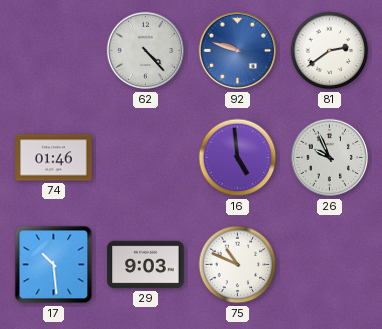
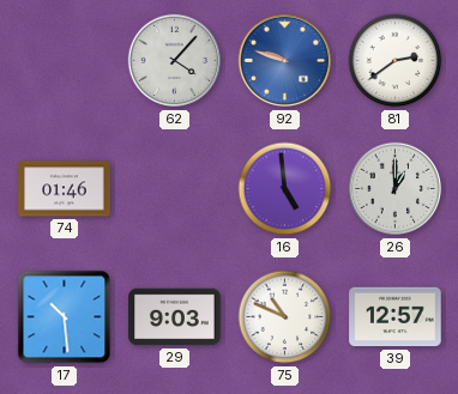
62: 4:23 -> 4:07 (175, 61)
26: 9:56 -> 1:00 (396, 189)
39: none -> 12:57 (396, 317)
